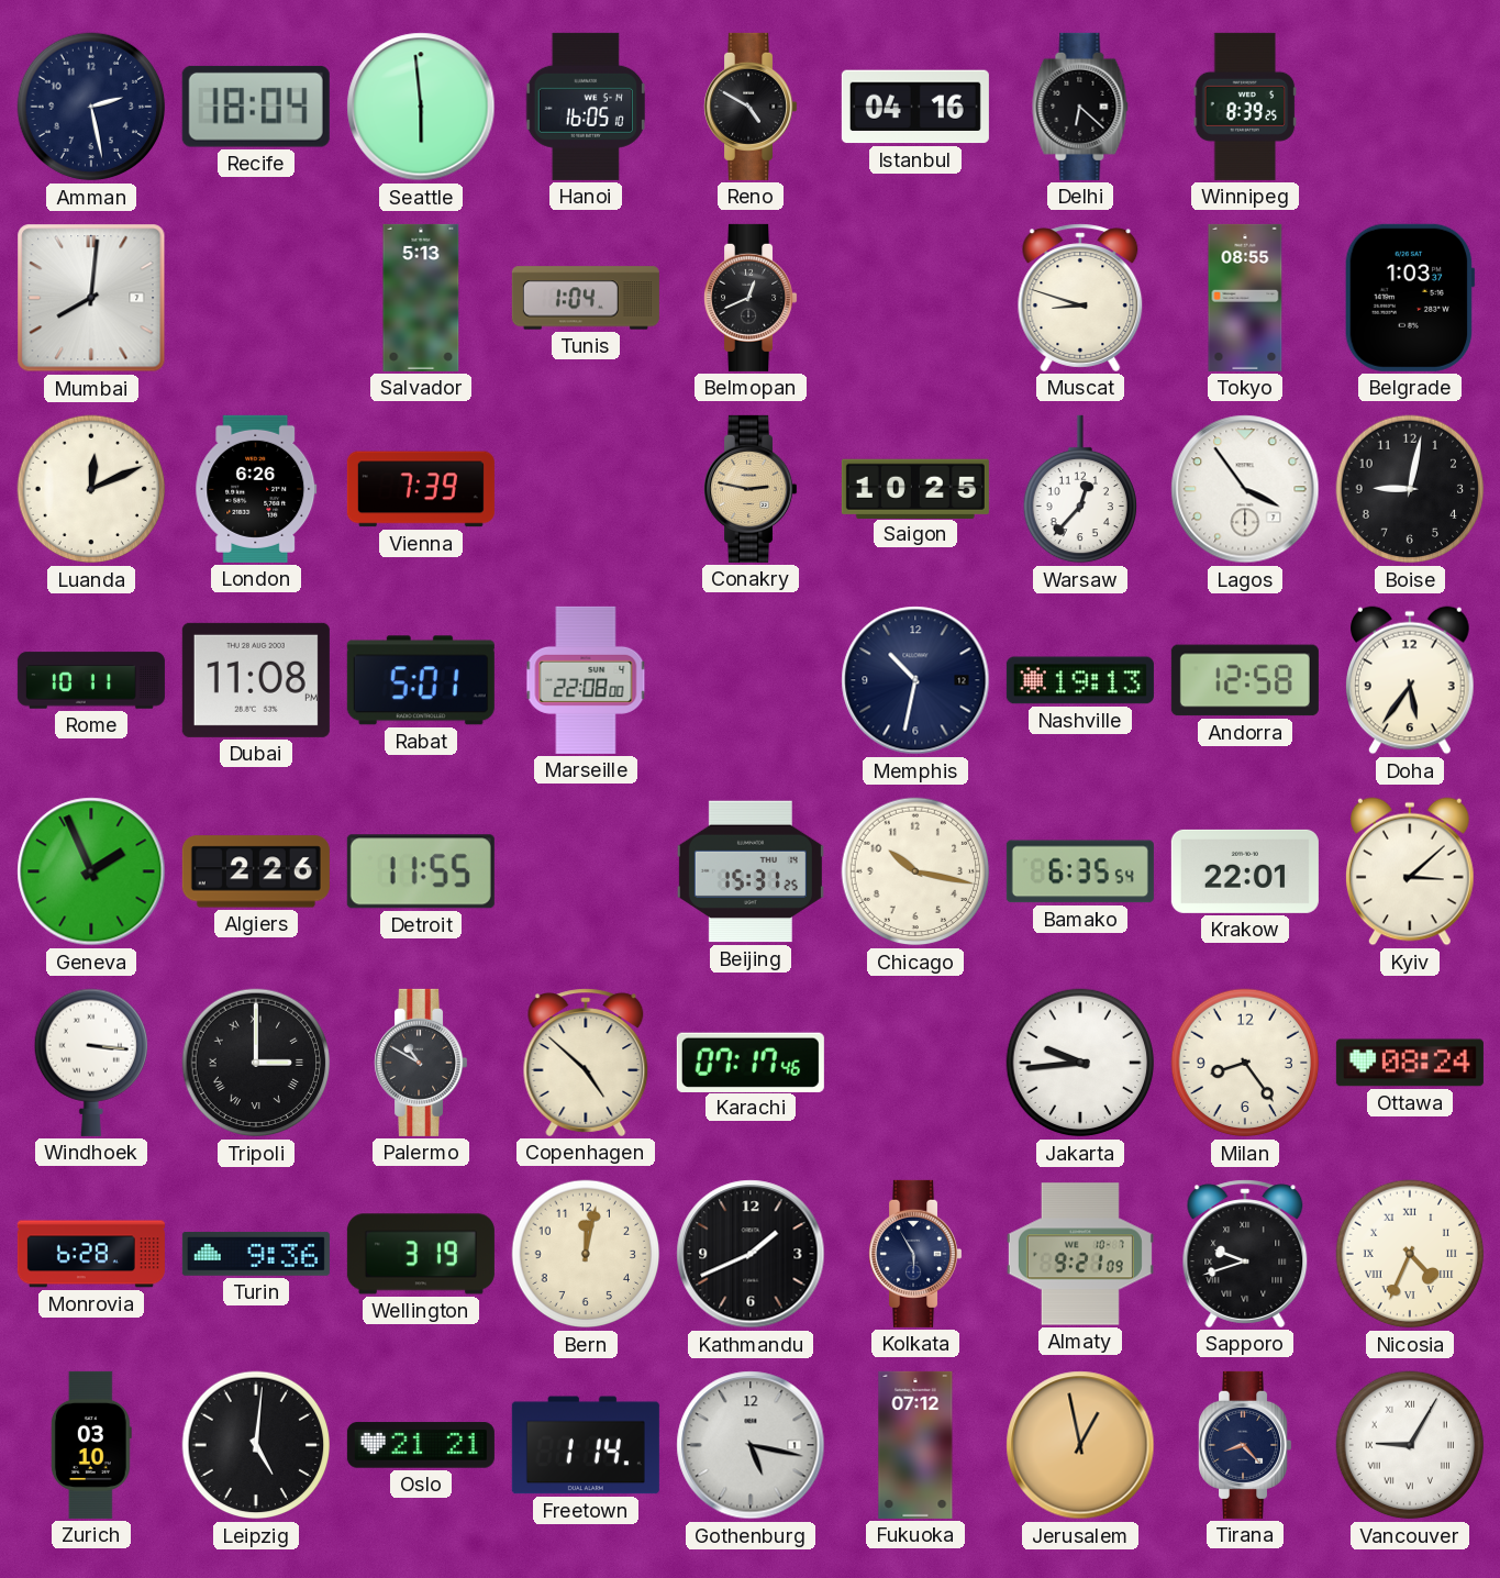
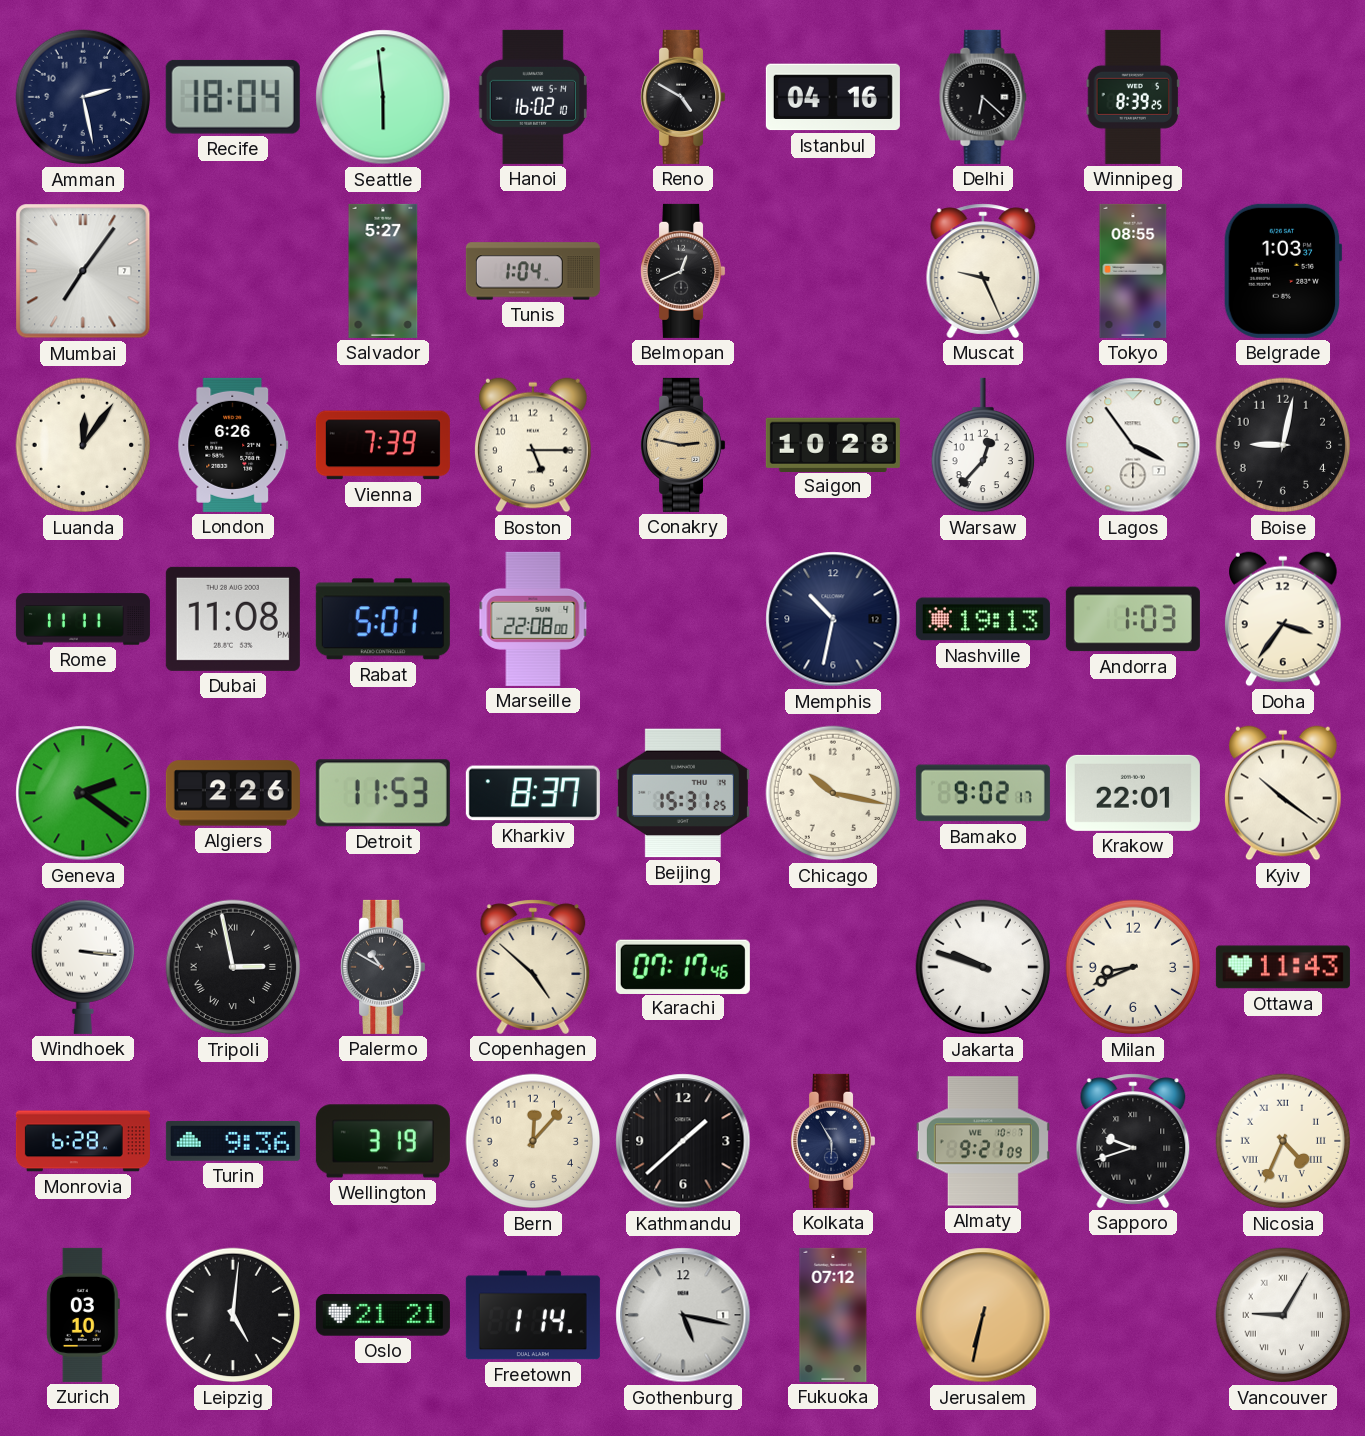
Hanoi: 16:05 -> 16:02 (533, 97)
Mumbai: 8:01 -> 7:06 (83, 271)
Salvador: 5:13 -> 5:27 (383, 271)
Muscat: 8:48 -> 9:26 (983, 271)
Luanda: 12:11 -> 12:06 (83, 445)
Boston: none -> 5:15 (534, 445)
Saigon: 10:25 -> 10:28 (833, 444)
Rome: 10:11 -> 11:11 (83, 619)
Andorra: 12:58 -> 1:03 (1133, 619)
Doha: 5:36 -> 3:36 (1284, 619)
Geneva: 1:56 -> 2:21 (83, 793)
Detroit: 11:55 -> 11:53 (383, 793)
Kharkiv: none -> 8:37 (533, 793)
Bamako: 6:35 -> 9:02 (983, 793)
Kyiv: 3:08 -> 10:21 (1284, 793)
Tripoli: 3:00 -> 2:58 (233, 967)
Jakarta: 9:44 -> 9:48 (983, 967)
Milan: 8:24 -> 8:41 (1133, 967)
Ottawa: 08:24 -> 11:43 (1283, 967)
Bern: 12:02 -> 12:07 (533, 1141)
Kathmandu: 1:41 -> 1:38 (683, 1141)
Jerusalem: 12:58 -> 6:32 (983, 1315)
Tirana: 8:23 -> none (1245, 1445)
